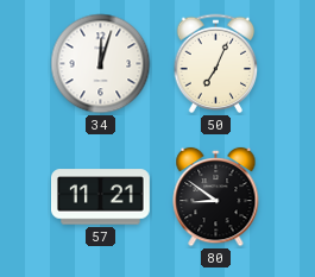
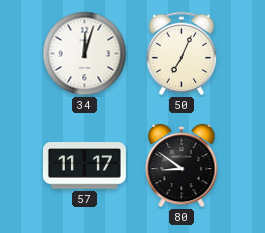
57: 11:21 -> 11:17 (84, 166)
